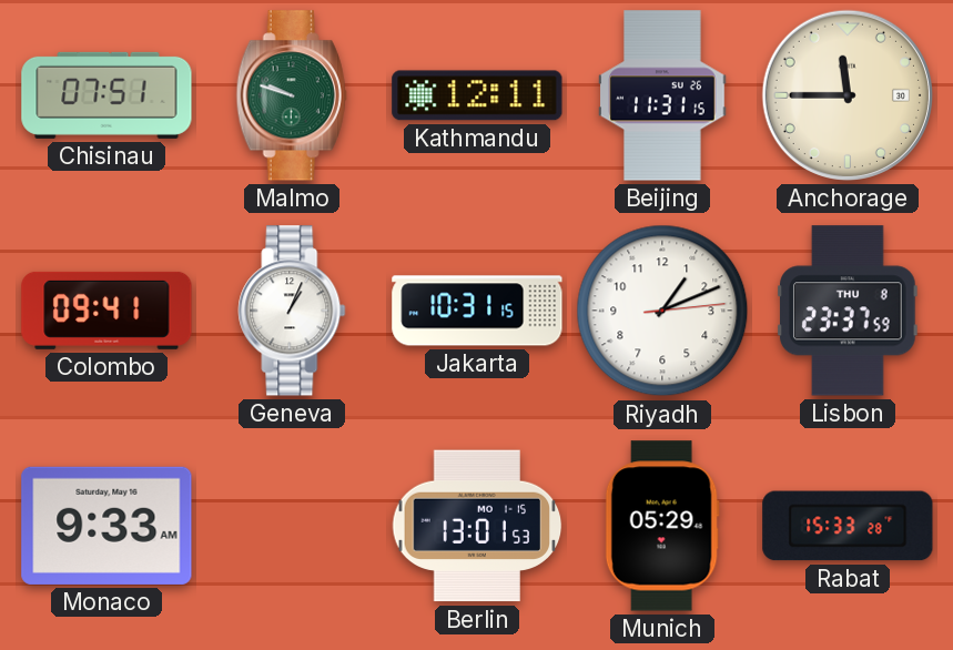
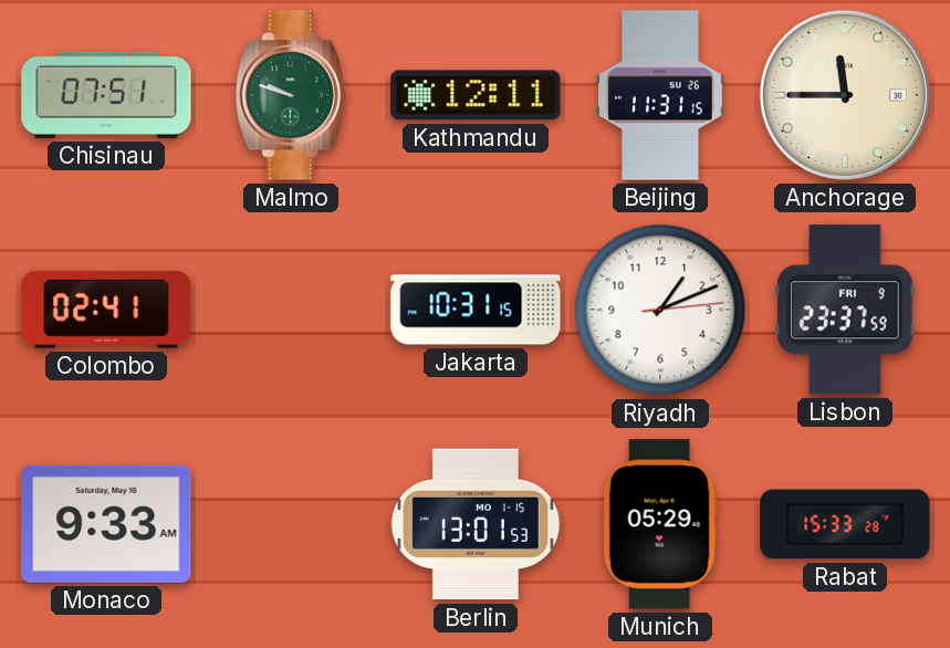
Colombo: 09:41 -> 02:41 (106, 310)
Geneva: 1:04 -> none (292, 311)
Lisbon date: THU 8 -> FRI 9 (846, 310)
